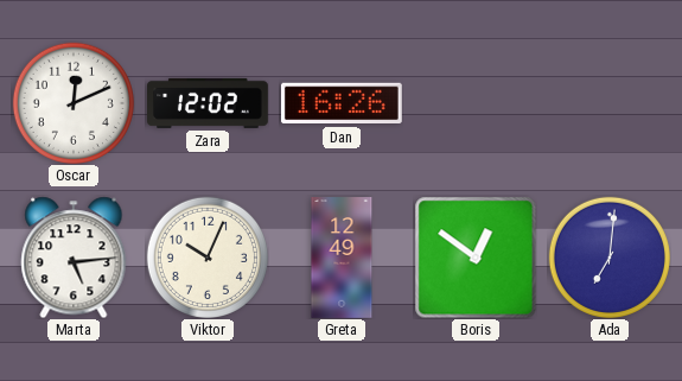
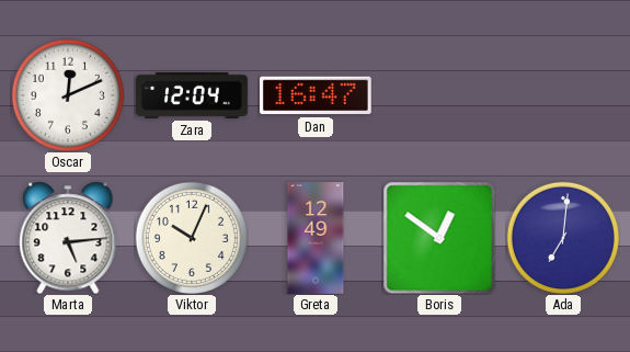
Zara: 12:02 -> 12:04 (193, 95)
Dan: 16:26 -> 16:47 (316, 95)
